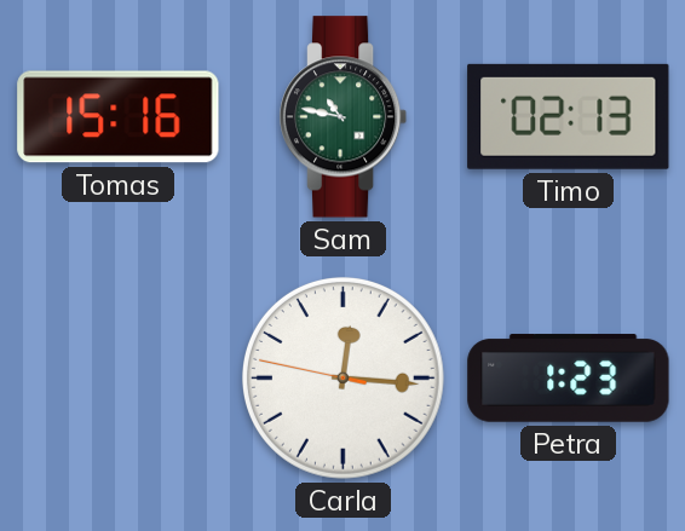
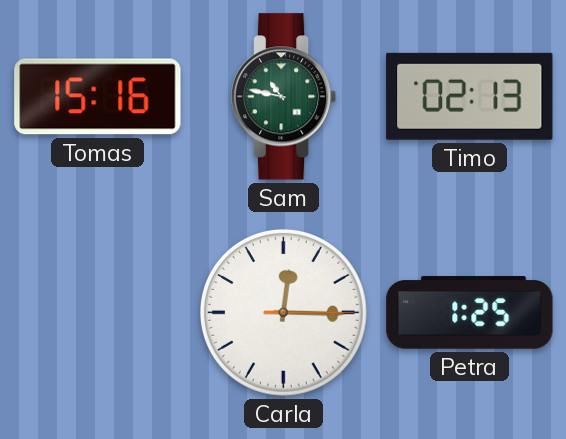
Carla: 12:15:47 -> 12:15:15 (283, 312)
Petra: 1:23 -> 1:25 (470, 313)
